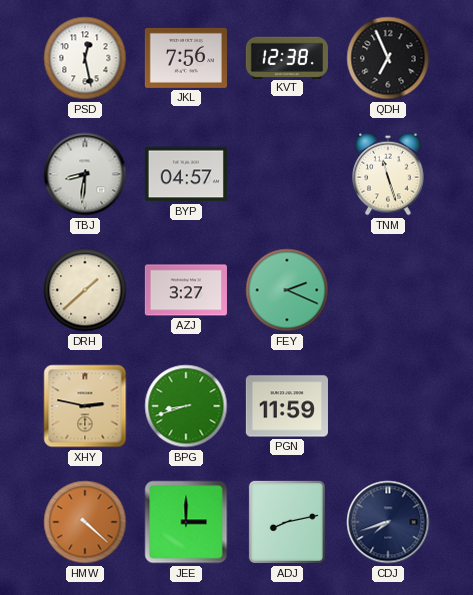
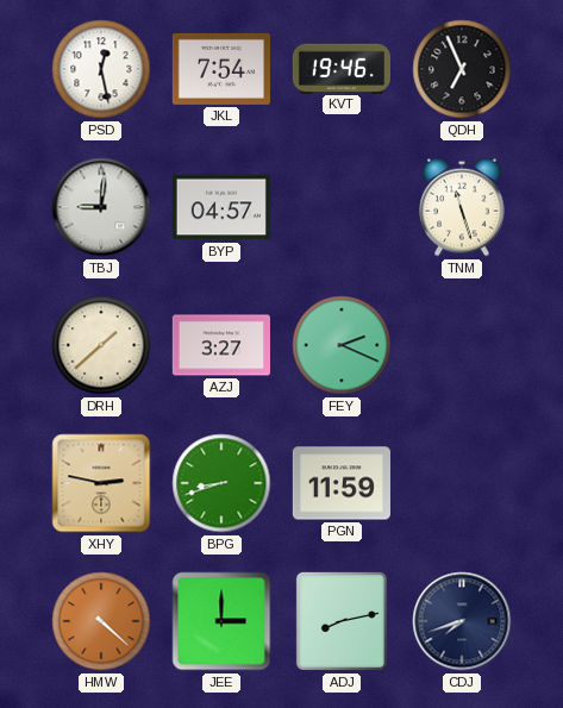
JKL: 7:56 -> 7:54 (221, 69)
KVT: 12:38 -> 19:46 (342, 68)
TBJ: 8:31 -> 9:01 (101, 207)
